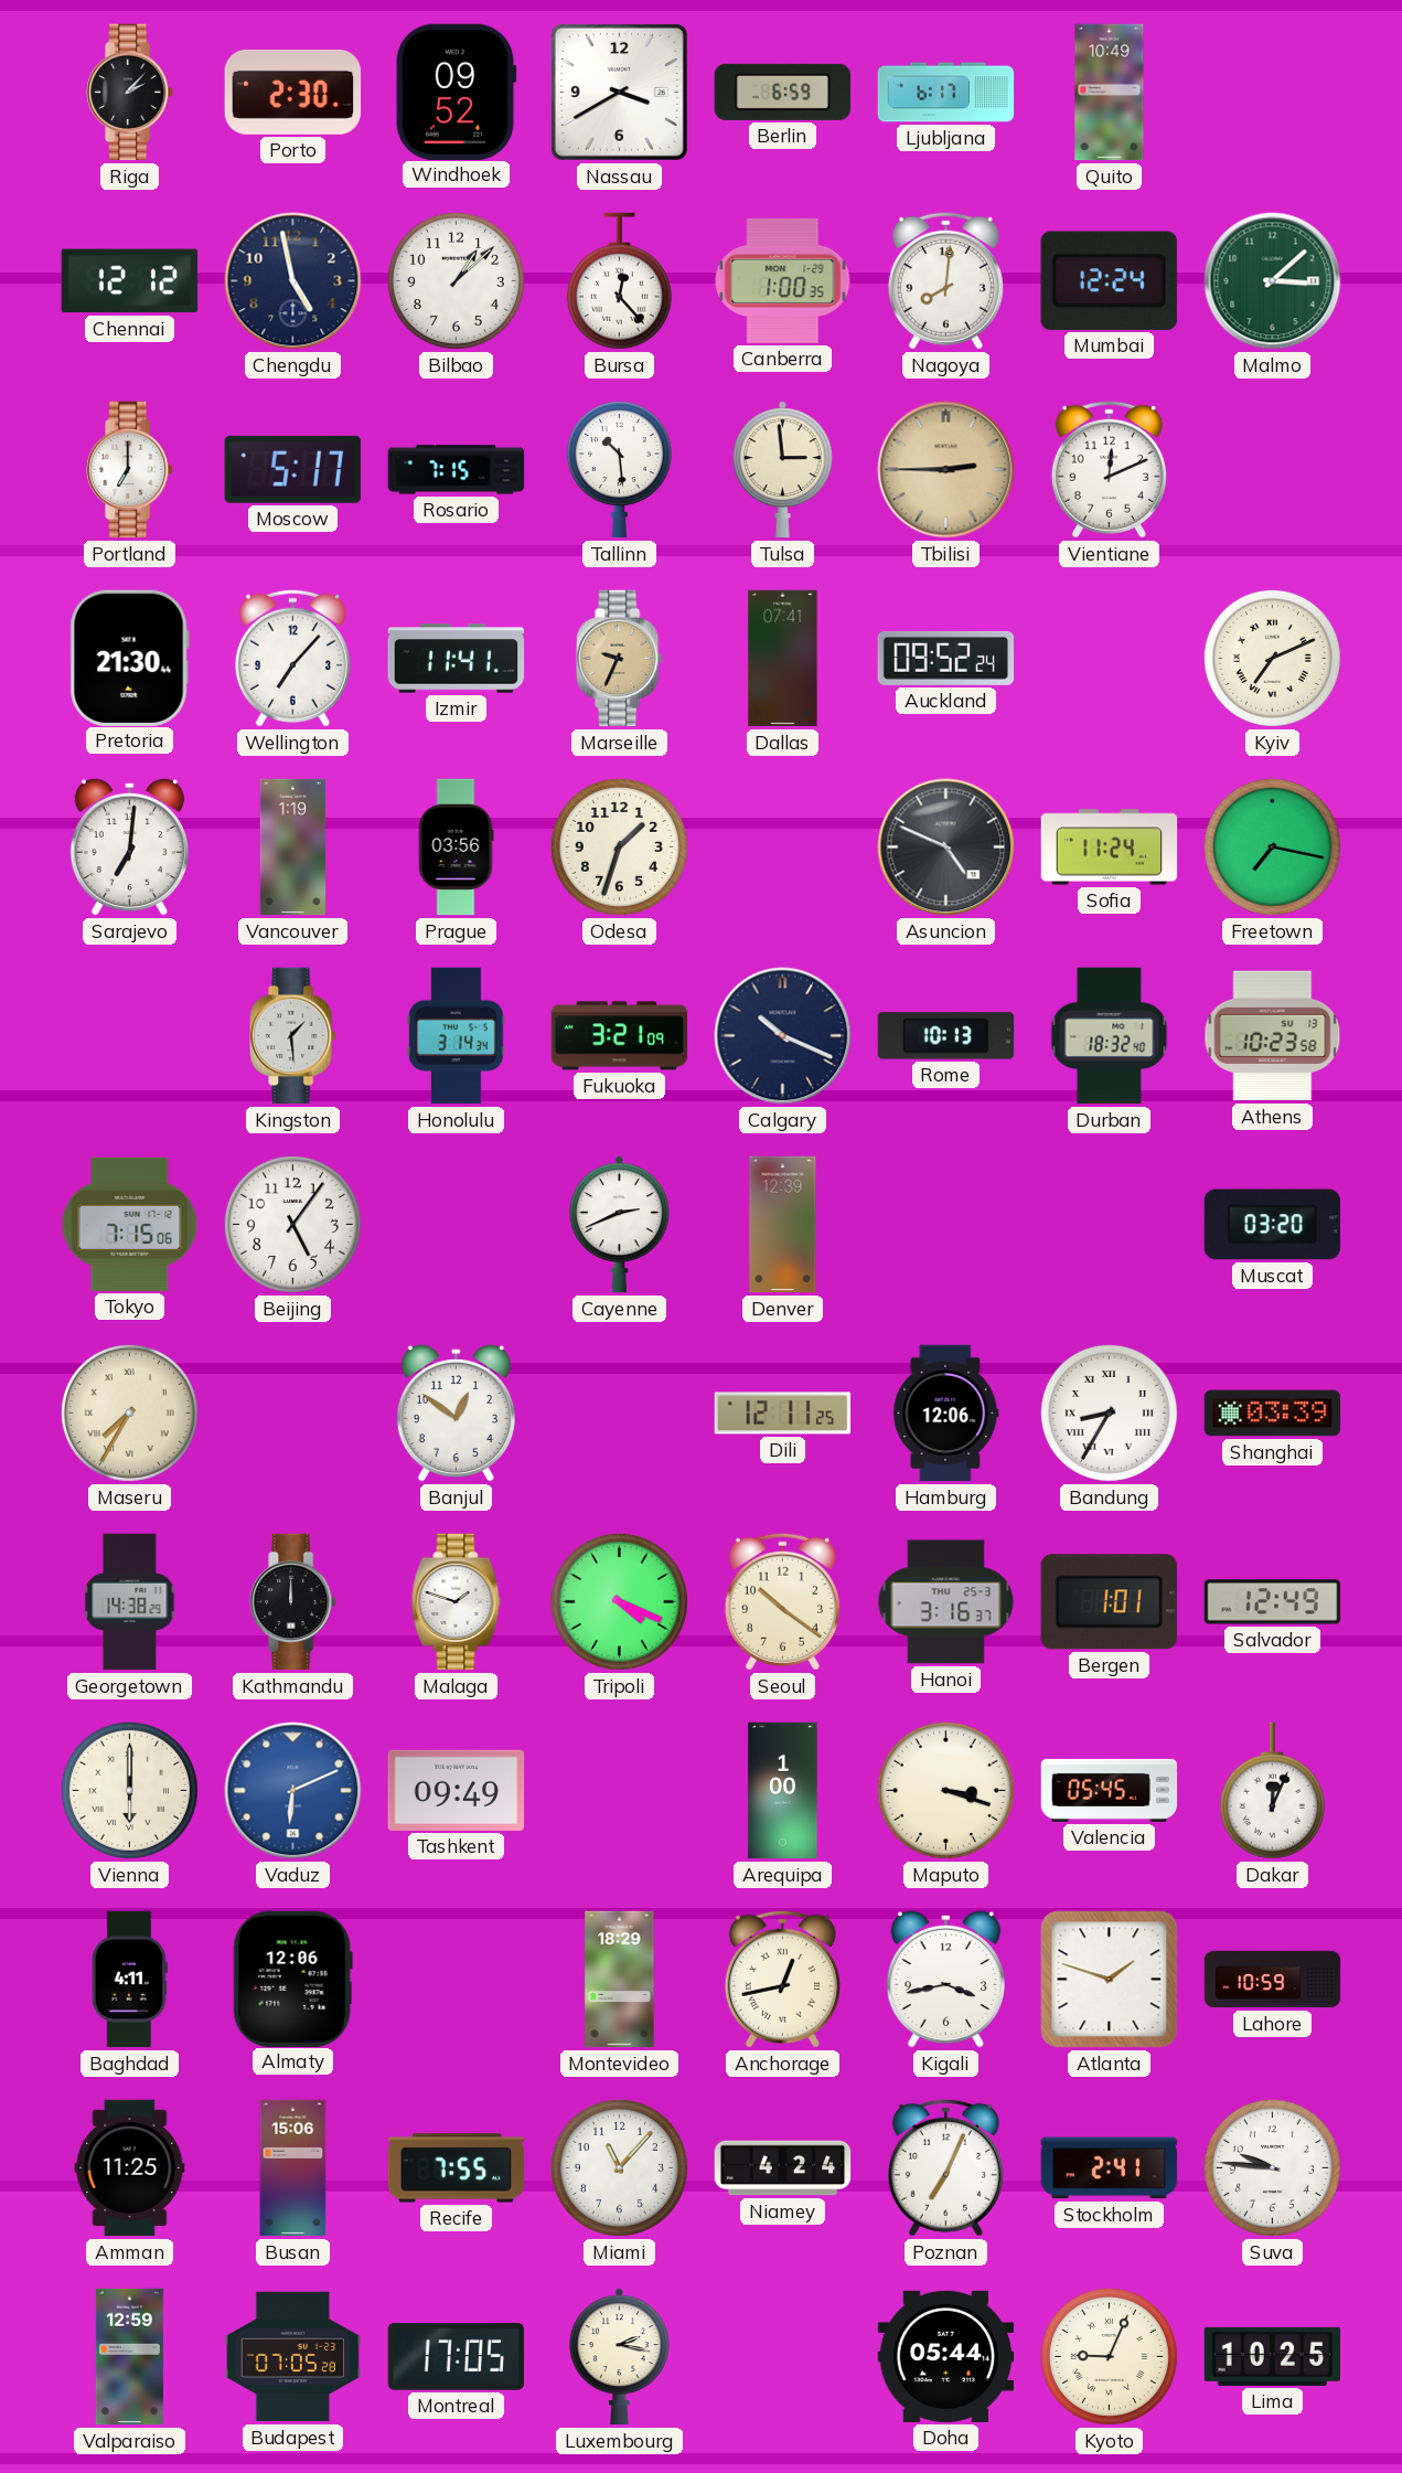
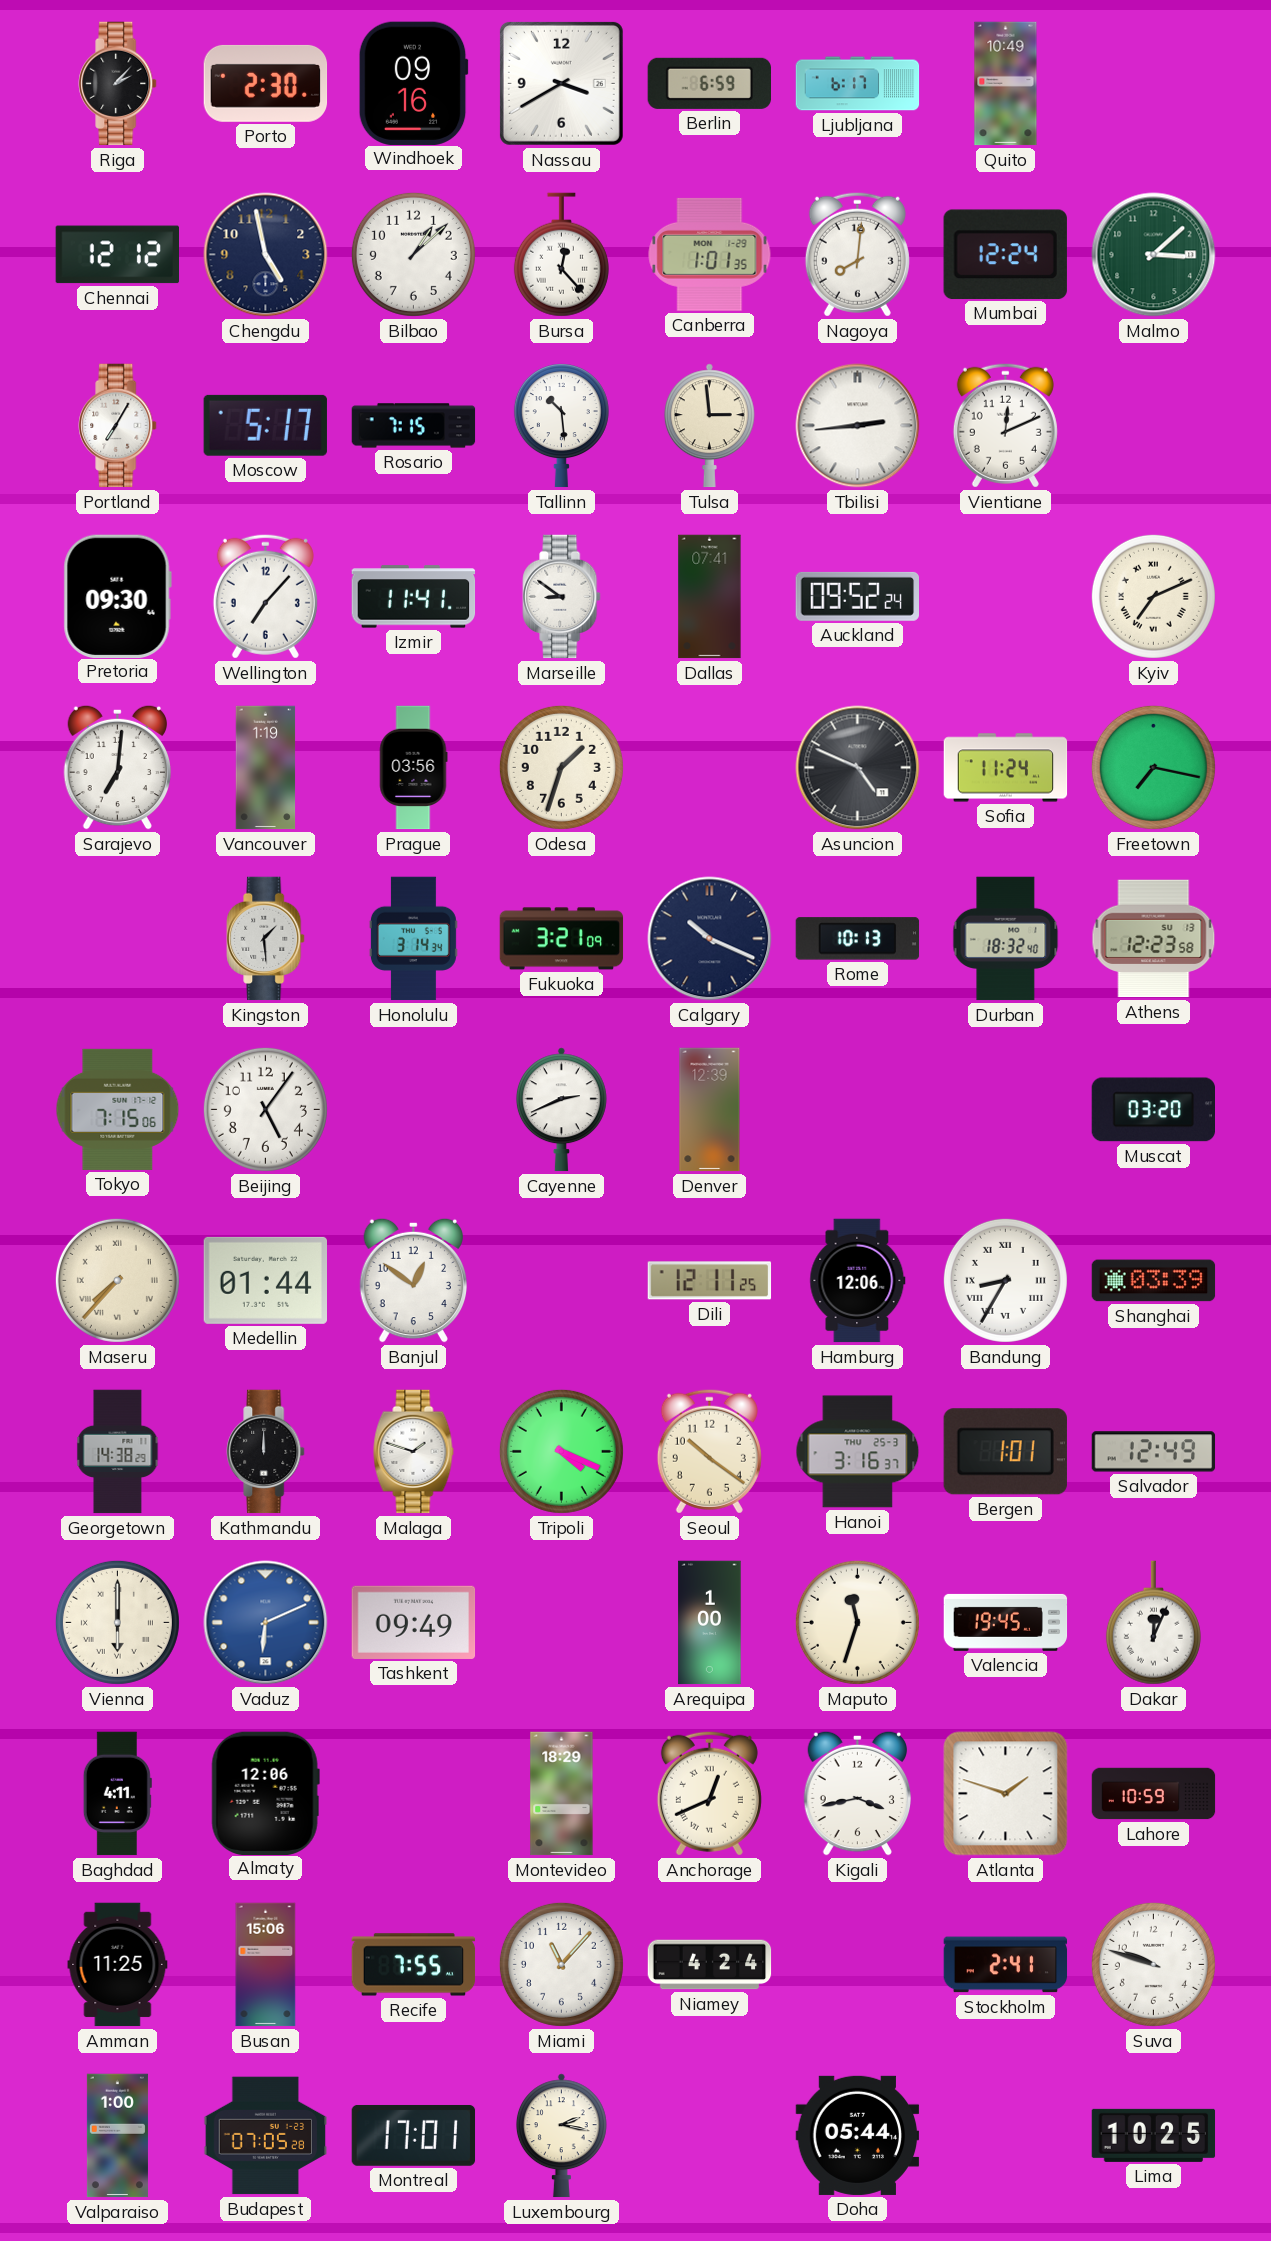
Windhoek: 09:52 -> 09:16 (413, 83)
Canberra: 1:00 -> 1:01 (710, 254)
Portland: 7:00 -> 7:05 (118, 426)
Tbilisi: 2:45 -> 2:44 (858, 426)
Tbilisi dial: champagne -> white (858, 426)
Pretoria: 21:30 -> 09:30 (117, 596)
Marseille: 9:34 -> 8:51 (562, 597)
Marseille dial: champagne -> white (562, 597)
Athens: 10:23 -> 12:23 (1154, 939)
Maseru: 7:35 -> 7:37 (117, 1280)
Medellin: none -> 01:44 (266, 1280)
Maputo: 3:18 -> 11:33 (857, 1622)
Valencia: 05:45 -> 19:45 (1006, 1622)
Anchorage: 12:43 -> 12:41 (709, 1793)
Poznan: 7:04 -> none (945, 2167)
Suva: 9:46 -> 9:48 (1153, 1964)
Valparaiso: 12:59 -> 1:00 (117, 2136)
Montreal: 17:05 -> 17:01 (414, 2135)
Kyoto: 9:04 -> none (1109, 2356)
